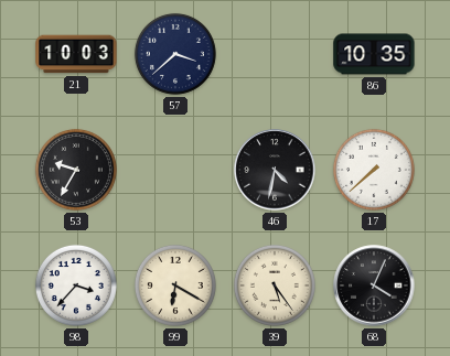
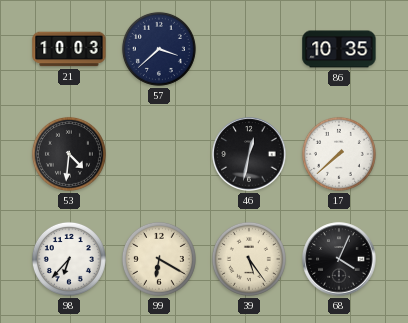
53: 9:35 -> 4:31 (69, 154)
46: 4:32 -> 12:32 (249, 154)
98: 3:37 -> 6:37 (69, 259)
